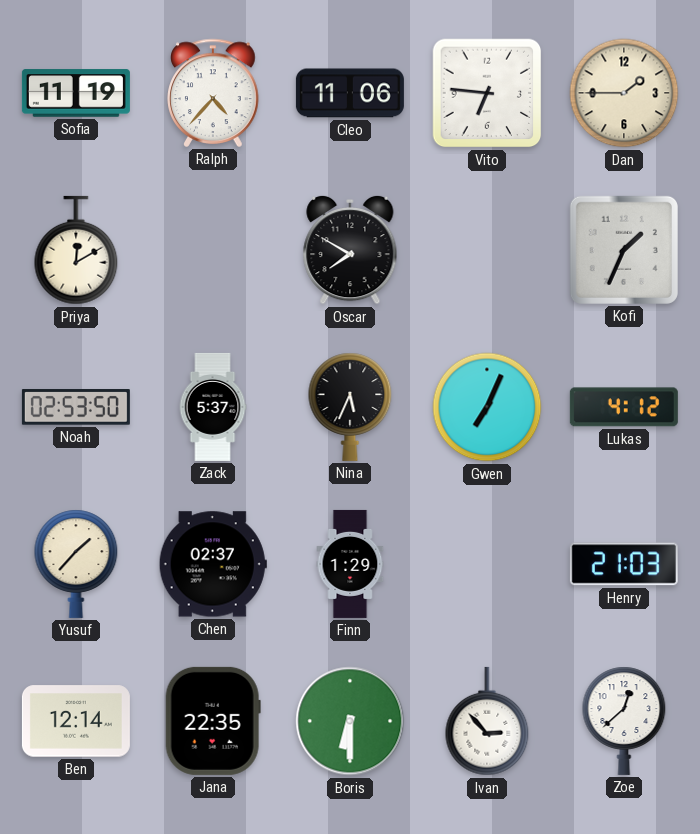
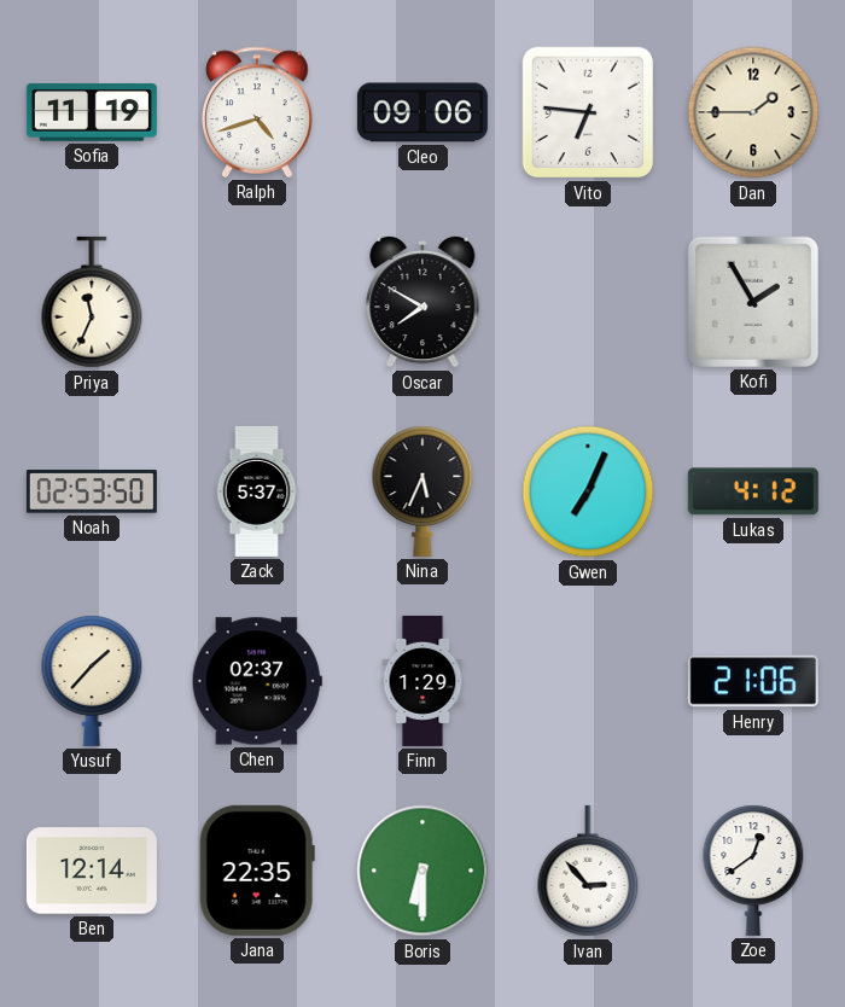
Ralph: 4:37 -> 4:42 (257, 112)
Cleo: 11:06 -> 09:06 (422, 112)
Priya: 12:10 -> 11:34 (92, 302)
Kofi: 1:34 -> 1:55 (753, 302)
Henry: 21:03 -> 21:06 (753, 681)
Zoe: 12:38 -> 12:39 (753, 871)
